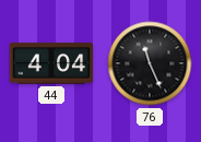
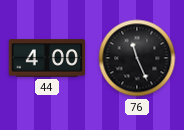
44: 4:04 -> 4:00 (47, 58)
